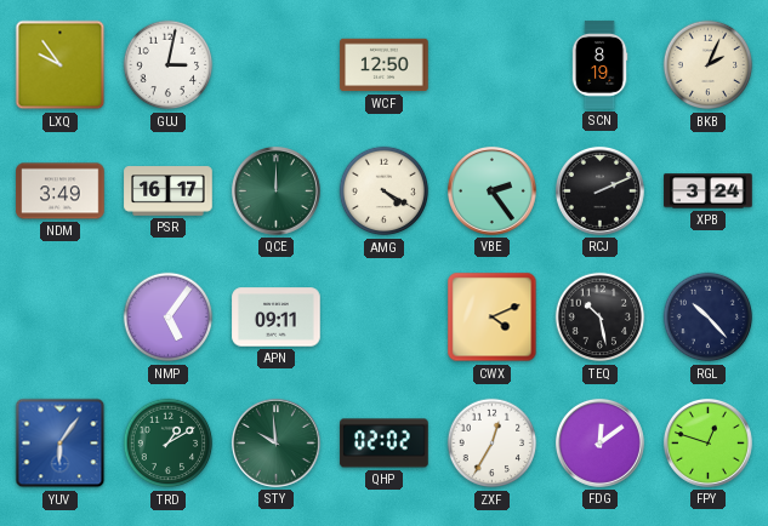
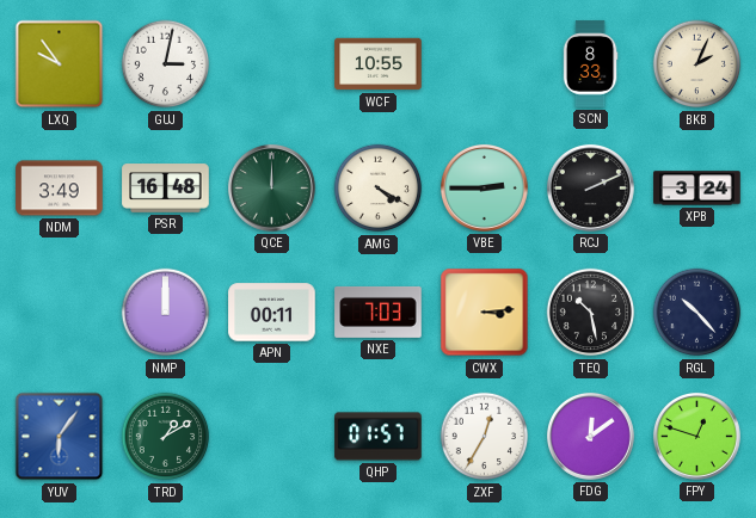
WCF: 12:50 -> 10:55 (379, 64)
SCN: 8:19 -> 8:33 (590, 64)
PSR: 16:17 -> 16:48 (166, 189)
VBE: 2:24 -> 2:45 (484, 187)
NMP: 5:06 -> 12:00 (166, 313)
APN: 09:11 -> 00:11 (272, 313)
NXE: none -> 7:03 (379, 312)
CWX: 4:11 -> 3:14 (485, 313)
STY: 9:59 -> none (275, 442)
QHP: 02:02 -> 01:57 (379, 437)
